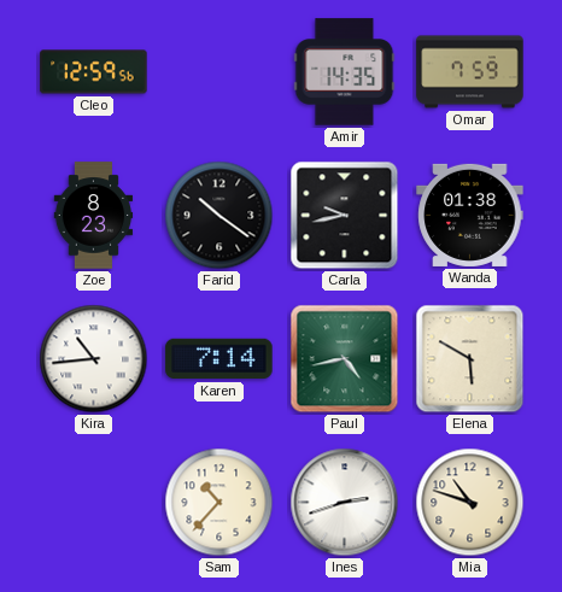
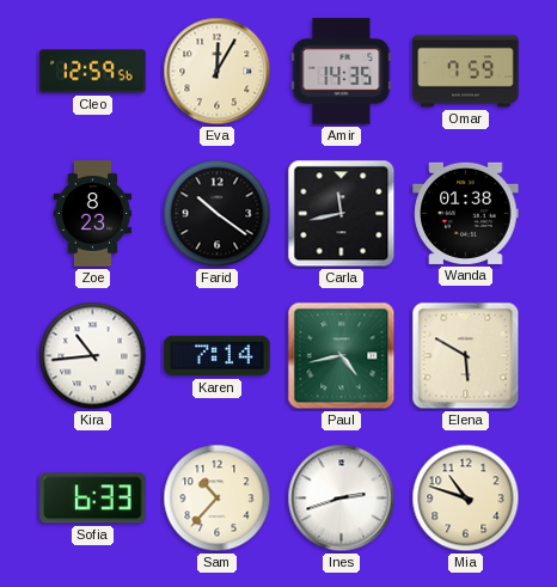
Eva: none -> 12:05 (218, 72)
Carla: 9:43 -> 11:43 (342, 214)
Sofia: none -> 6:33 (93, 499)
